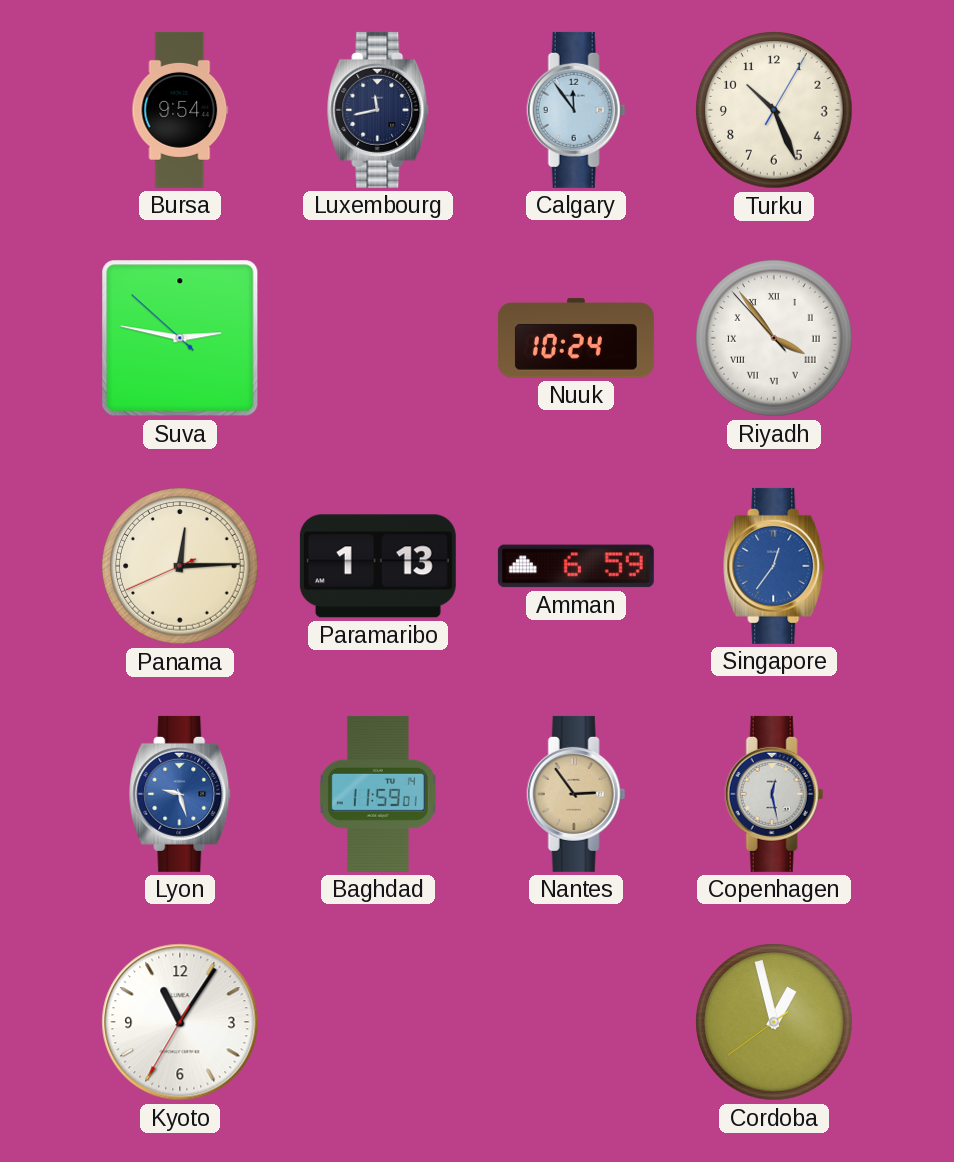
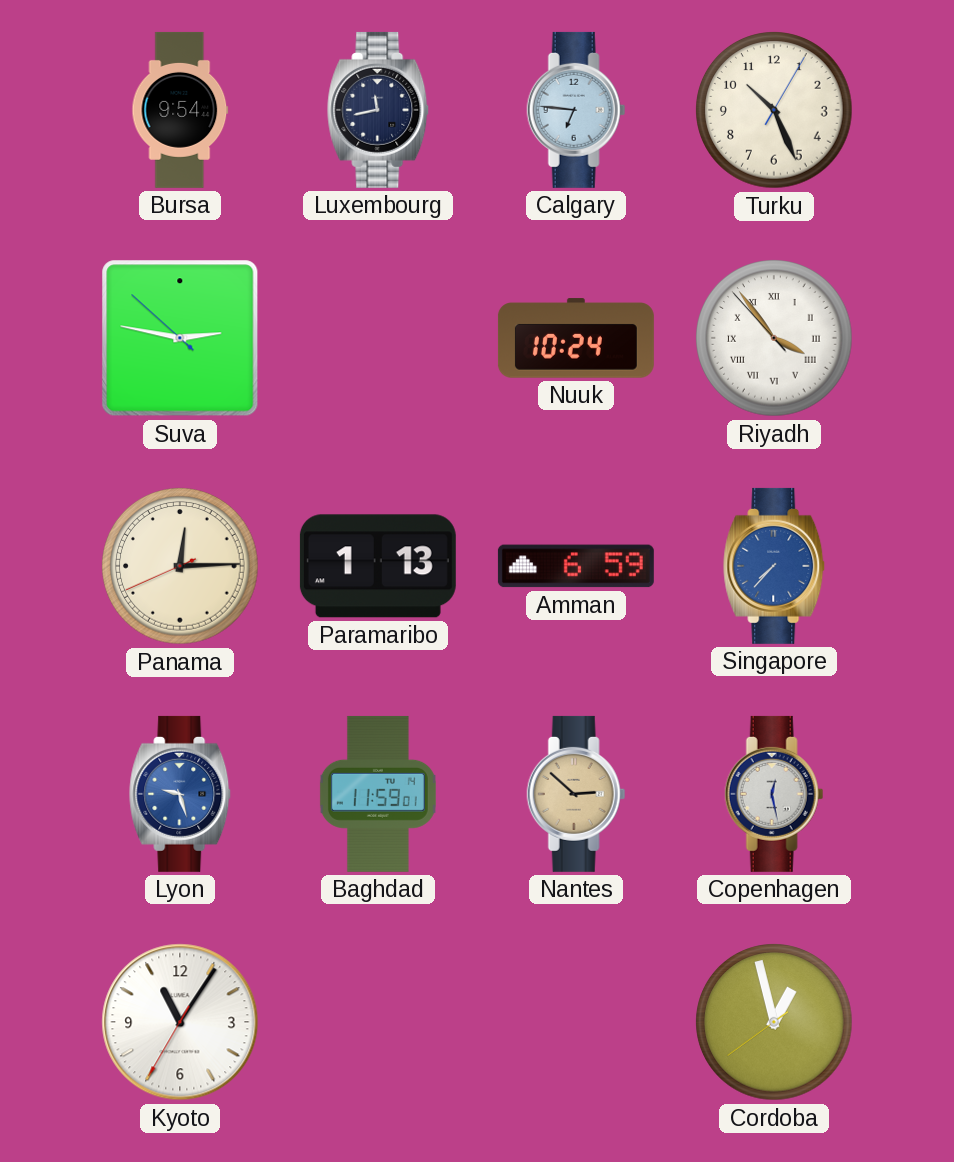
Calgary: 11:54 -> 6:46 (576, 110)
Singapore: 12:36 -> 7:37 (775, 566)
Nantes: 2:54 -> 2:52 (576, 794)
